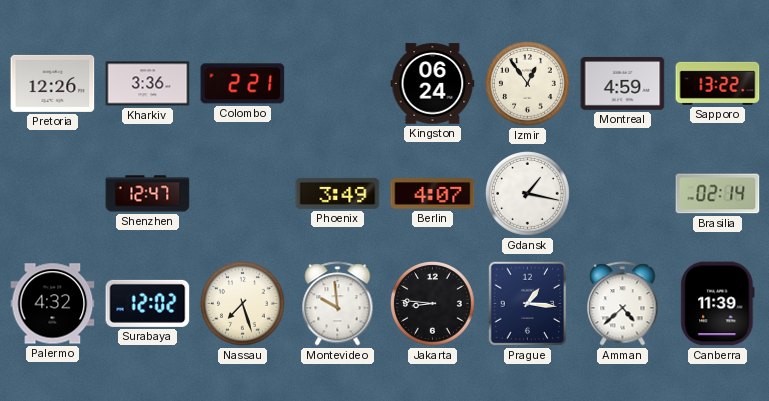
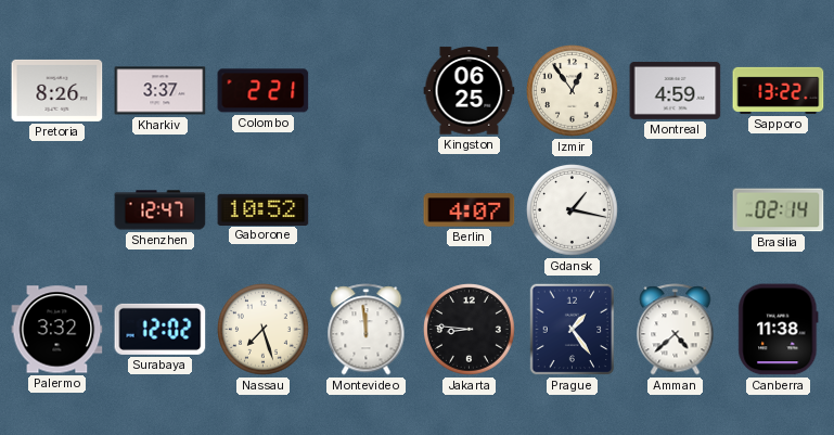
Pretoria: 12:26 -> 8:26 (57, 90)
Kharkiv: 3:36 -> 3:37 (161, 91)
Kingston: 06:24 -> 06:25 (470, 91)
Gaborone: none -> 10:52 (264, 209)
Phoenix: 3:49 -> none (338, 193)
Palermo: 4:32 -> 3:32 (57, 330)
Montevideo: 9:59 -> 11:59 (367, 330)
Prague: 1:16 -> 1:24 (573, 330)
Canberra: 11:39 -> 11:38 (779, 330)
